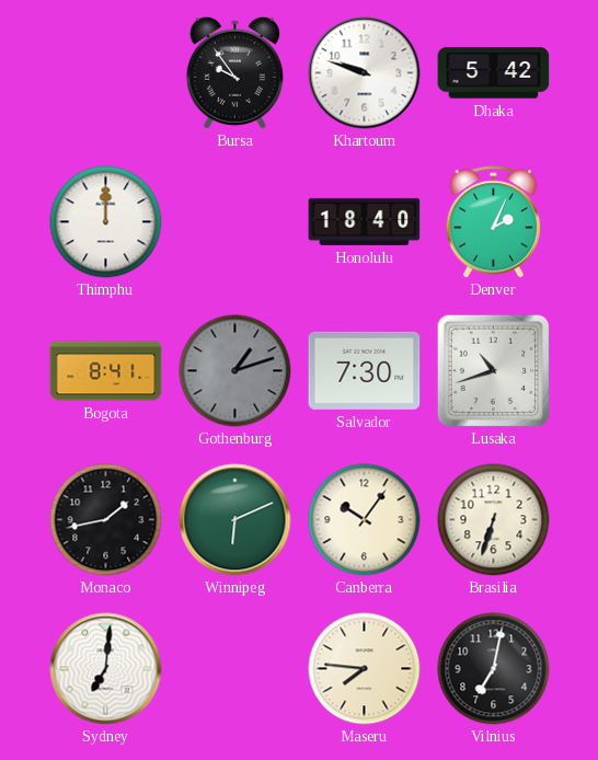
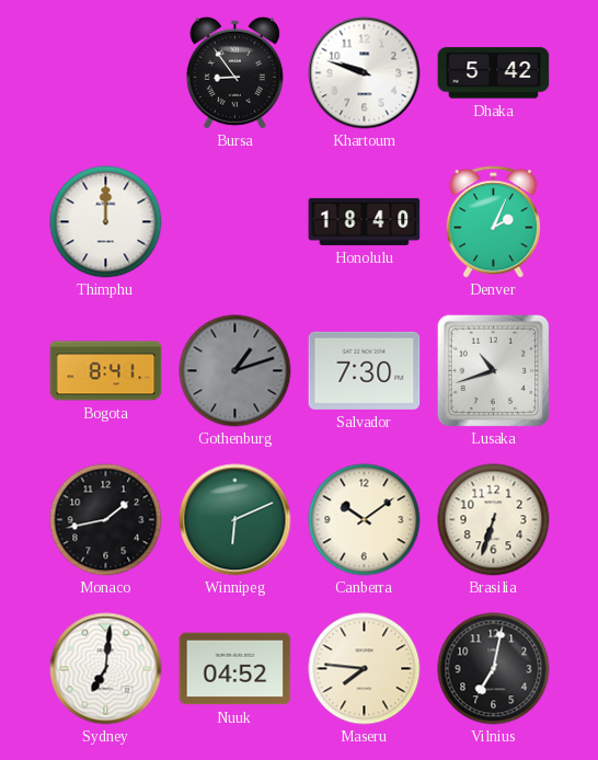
Bursa: 9:54 -> 8:54 (234, 72)
Canberra: 10:06 -> 10:09 (365, 520)
Nuuk: none -> 04:52 (235, 669)
